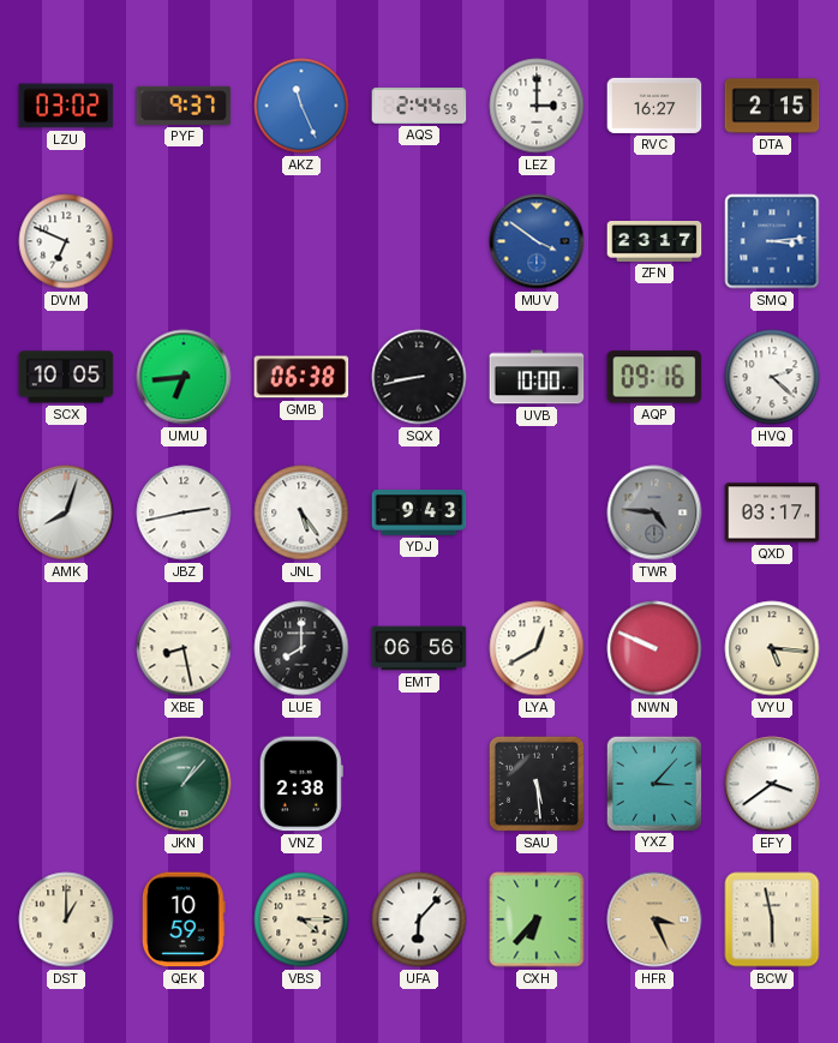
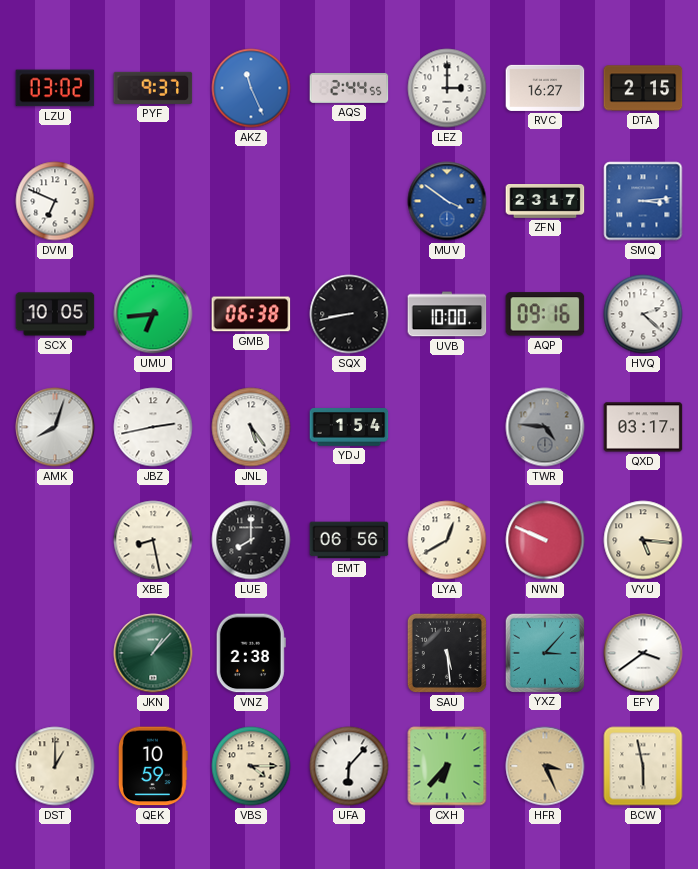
YDJ: 9:43 -> 1:54 (349, 428)
